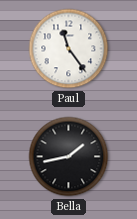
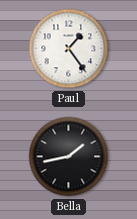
Paul: 11:24 -> 1:24 (69, 49)
